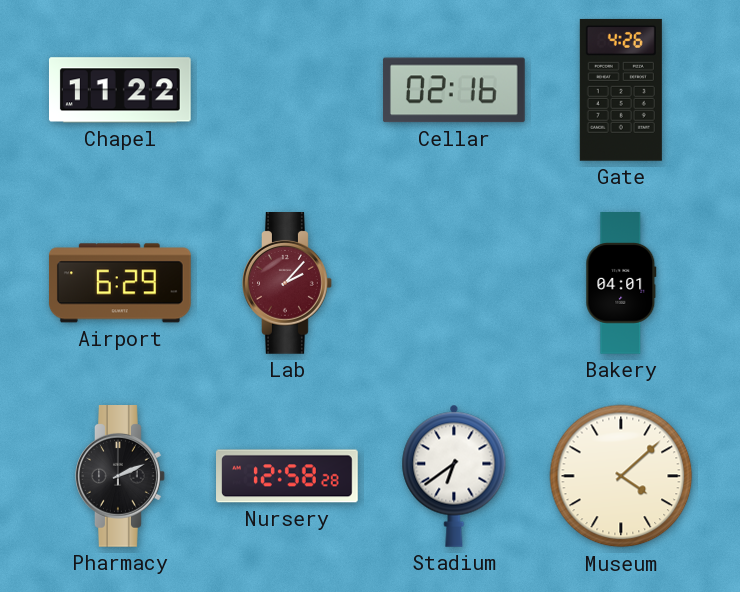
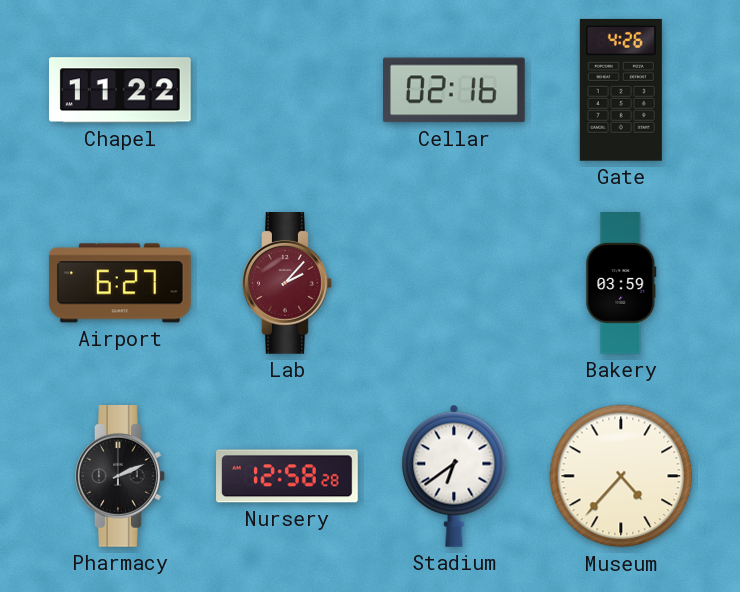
Airport: 6:29 -> 6:27 (120, 283)
Bakery: 04:01 -> 03:59 (621, 283)
Museum: 4:08 -> 4:37 (621, 476)
